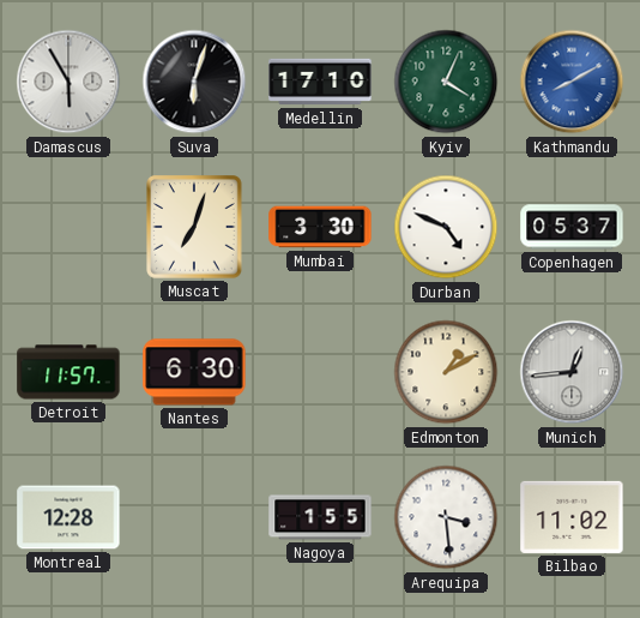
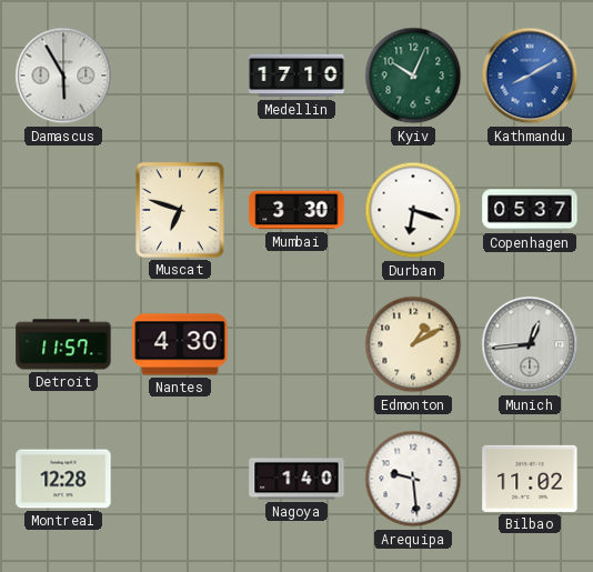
Suva: 6:03 -> none (194, 82)
Kyiv: 4:04 -> 10:04 (413, 76)
Muscat: 7:03 -> 6:48 (181, 210)
Durban: 4:49 -> 6:18 (413, 210)
Nantes: 6:30 -> 4:30 (180, 344)
Nagoya: 1:55 -> 1:40 (296, 479)
Arequipa: 3:29 -> 9:29 (413, 479)
